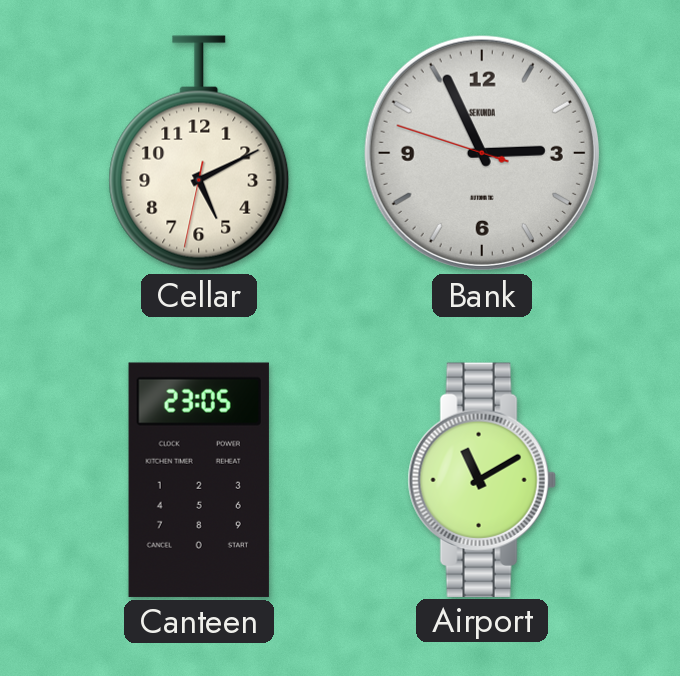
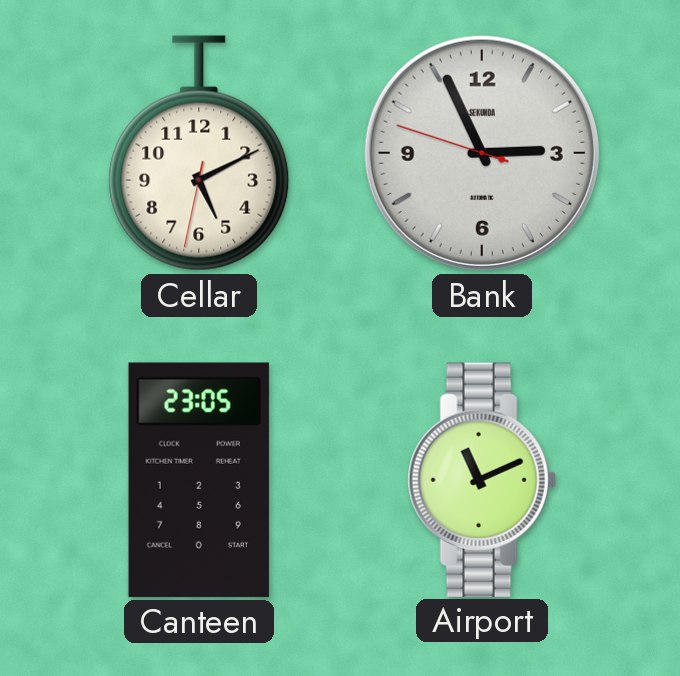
Airport: 11:10 -> 11:11 (482, 479)
